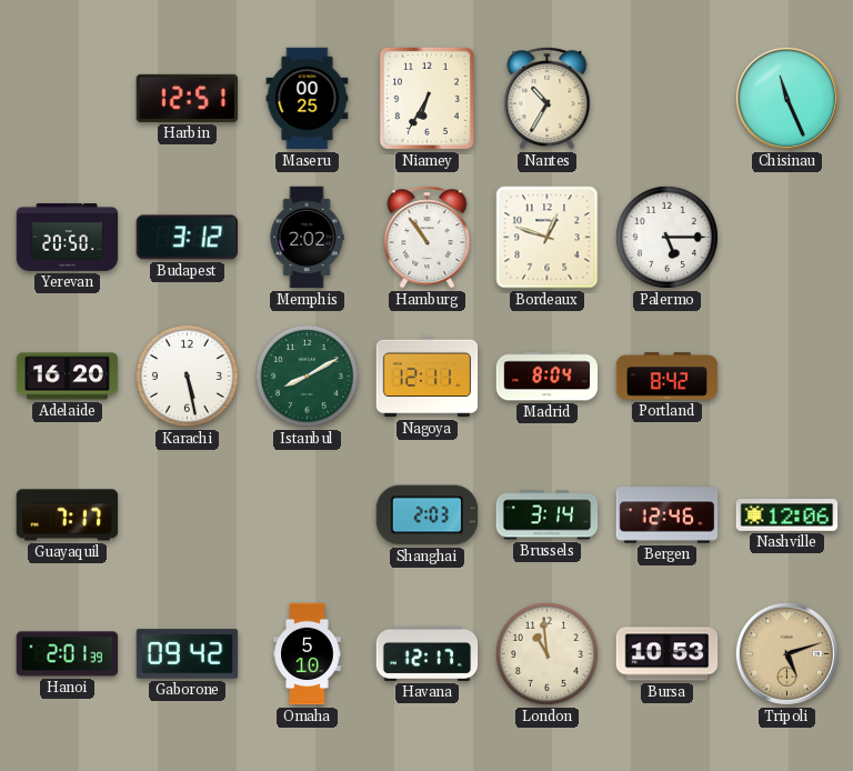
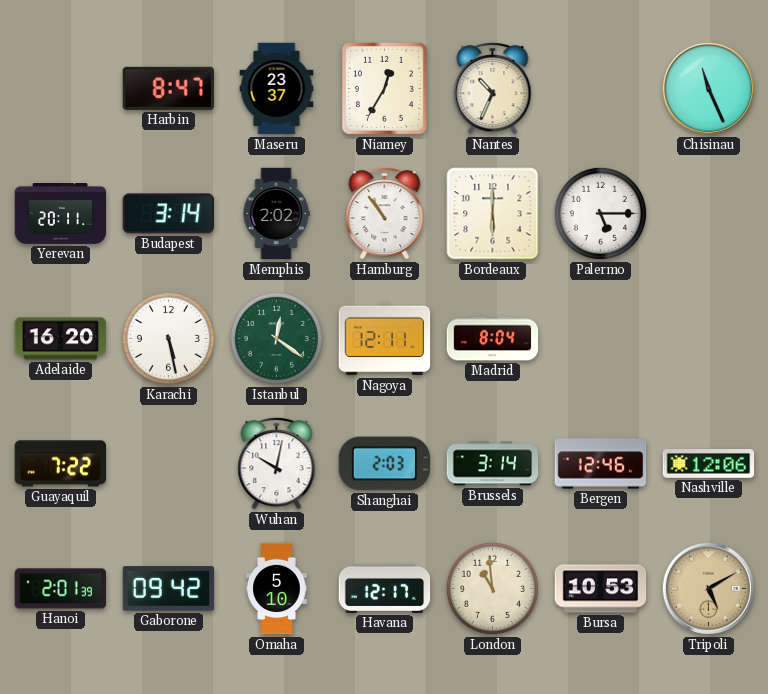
Harbin: 12:51 -> 8:47 (169, 88)
Maseru: 00:25 -> 23:37 (277, 89)
Niamey: 6:35 -> 12:35 (384, 88)
Nantes: 10:35 -> 10:34 (493, 89)
Yerevan: 20:50 -> 20:11 (61, 214)
Budapest: 3:12 -> 3:14 (168, 214)
Bordeaux: 12:48 -> 6:00 (493, 214)
Istanbul: 8:10 -> 12:21 (276, 338)
Portland: 8:42 -> none (668, 377)
Guayaquil: 7:17 -> 7:22 (61, 464)
Wuhan: none -> 10:02 (277, 464)
Tripoli: 5:12 -> 5:10 (708, 588)
